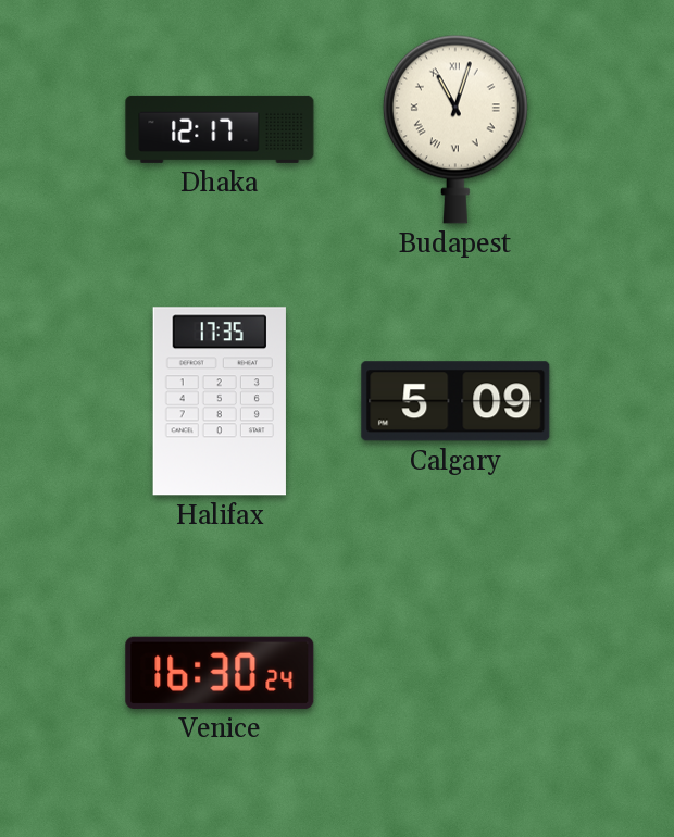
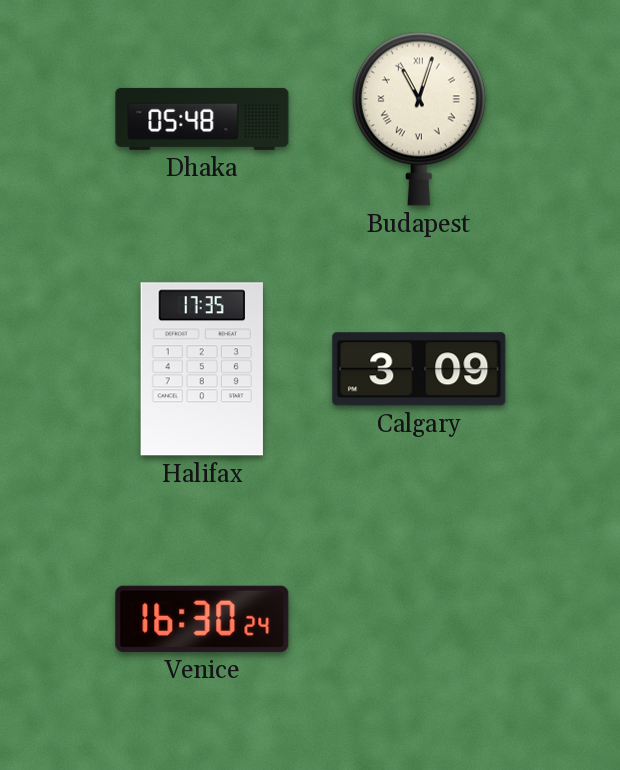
Dhaka: 12:17 -> 05:48 (202, 119)
Calgary: 5:09 -> 3:09 (419, 369)
